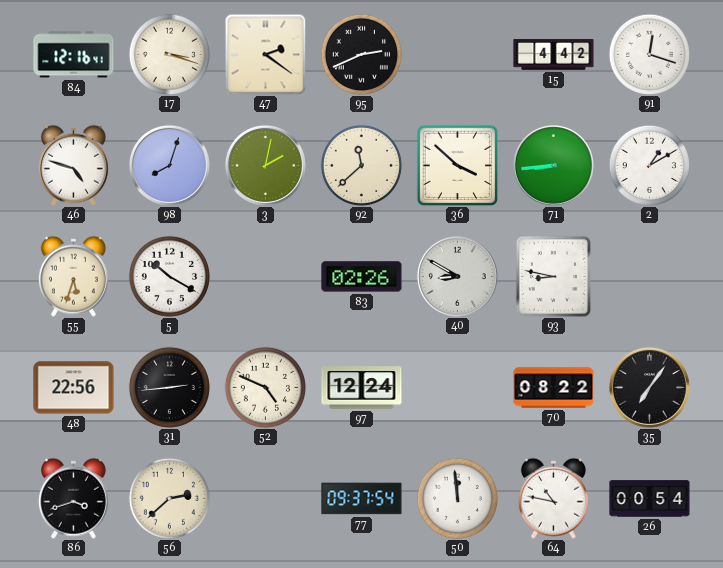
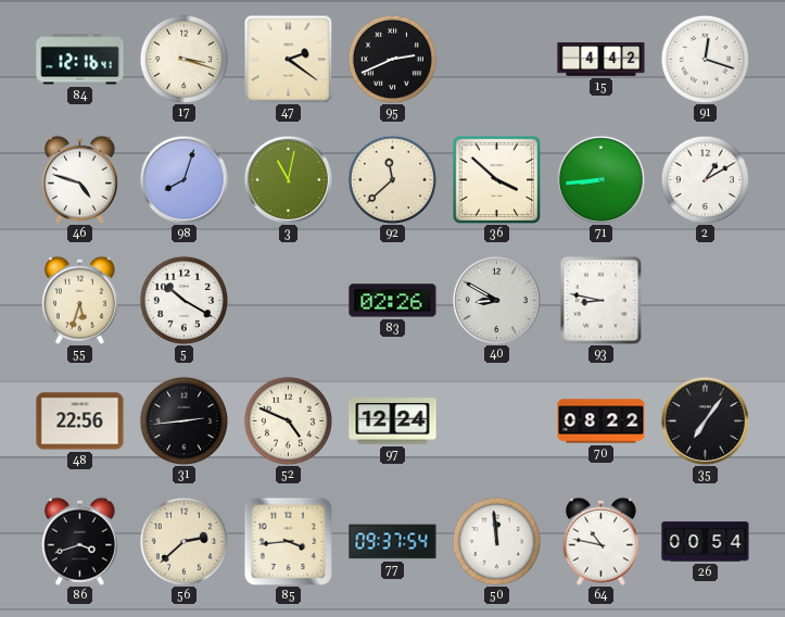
3: 2:02 -> 11:02 (288, 179)
85: none -> 3:44 (288, 541)
